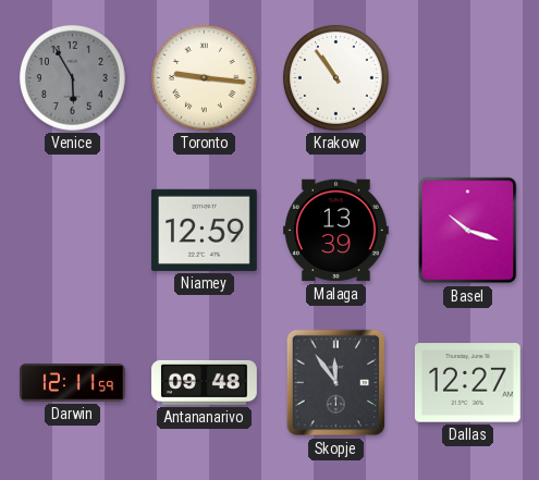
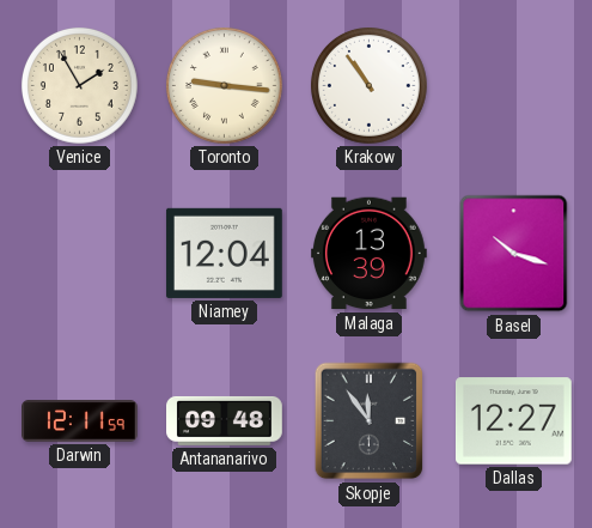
Venice: 5:55 -> 1:55 (79, 85)
Venice dial: grey -> cream (79, 85)
Niamey: 12:59 -> 12:04 (224, 253)
